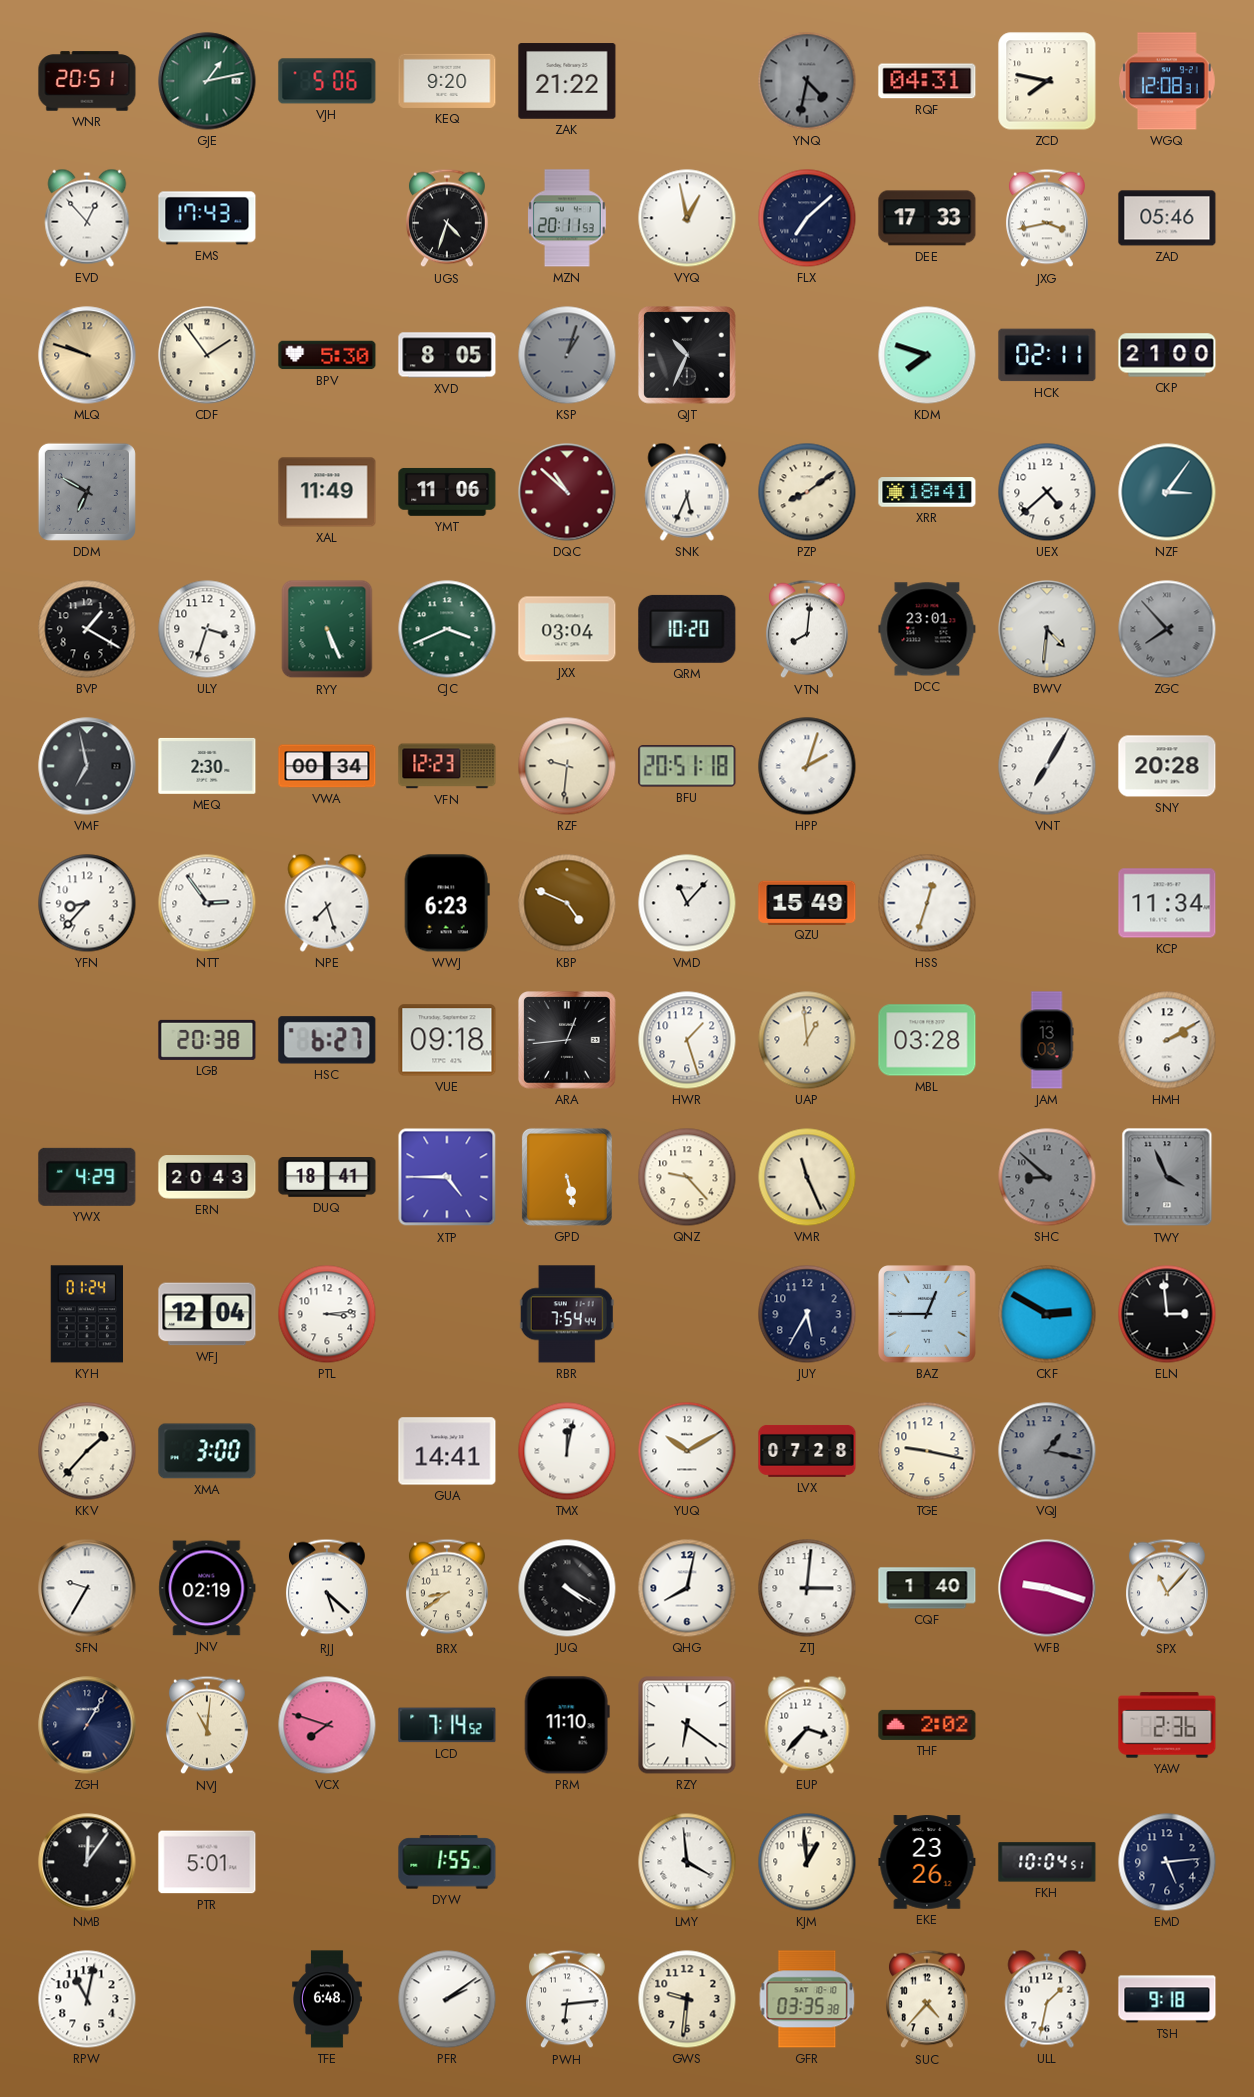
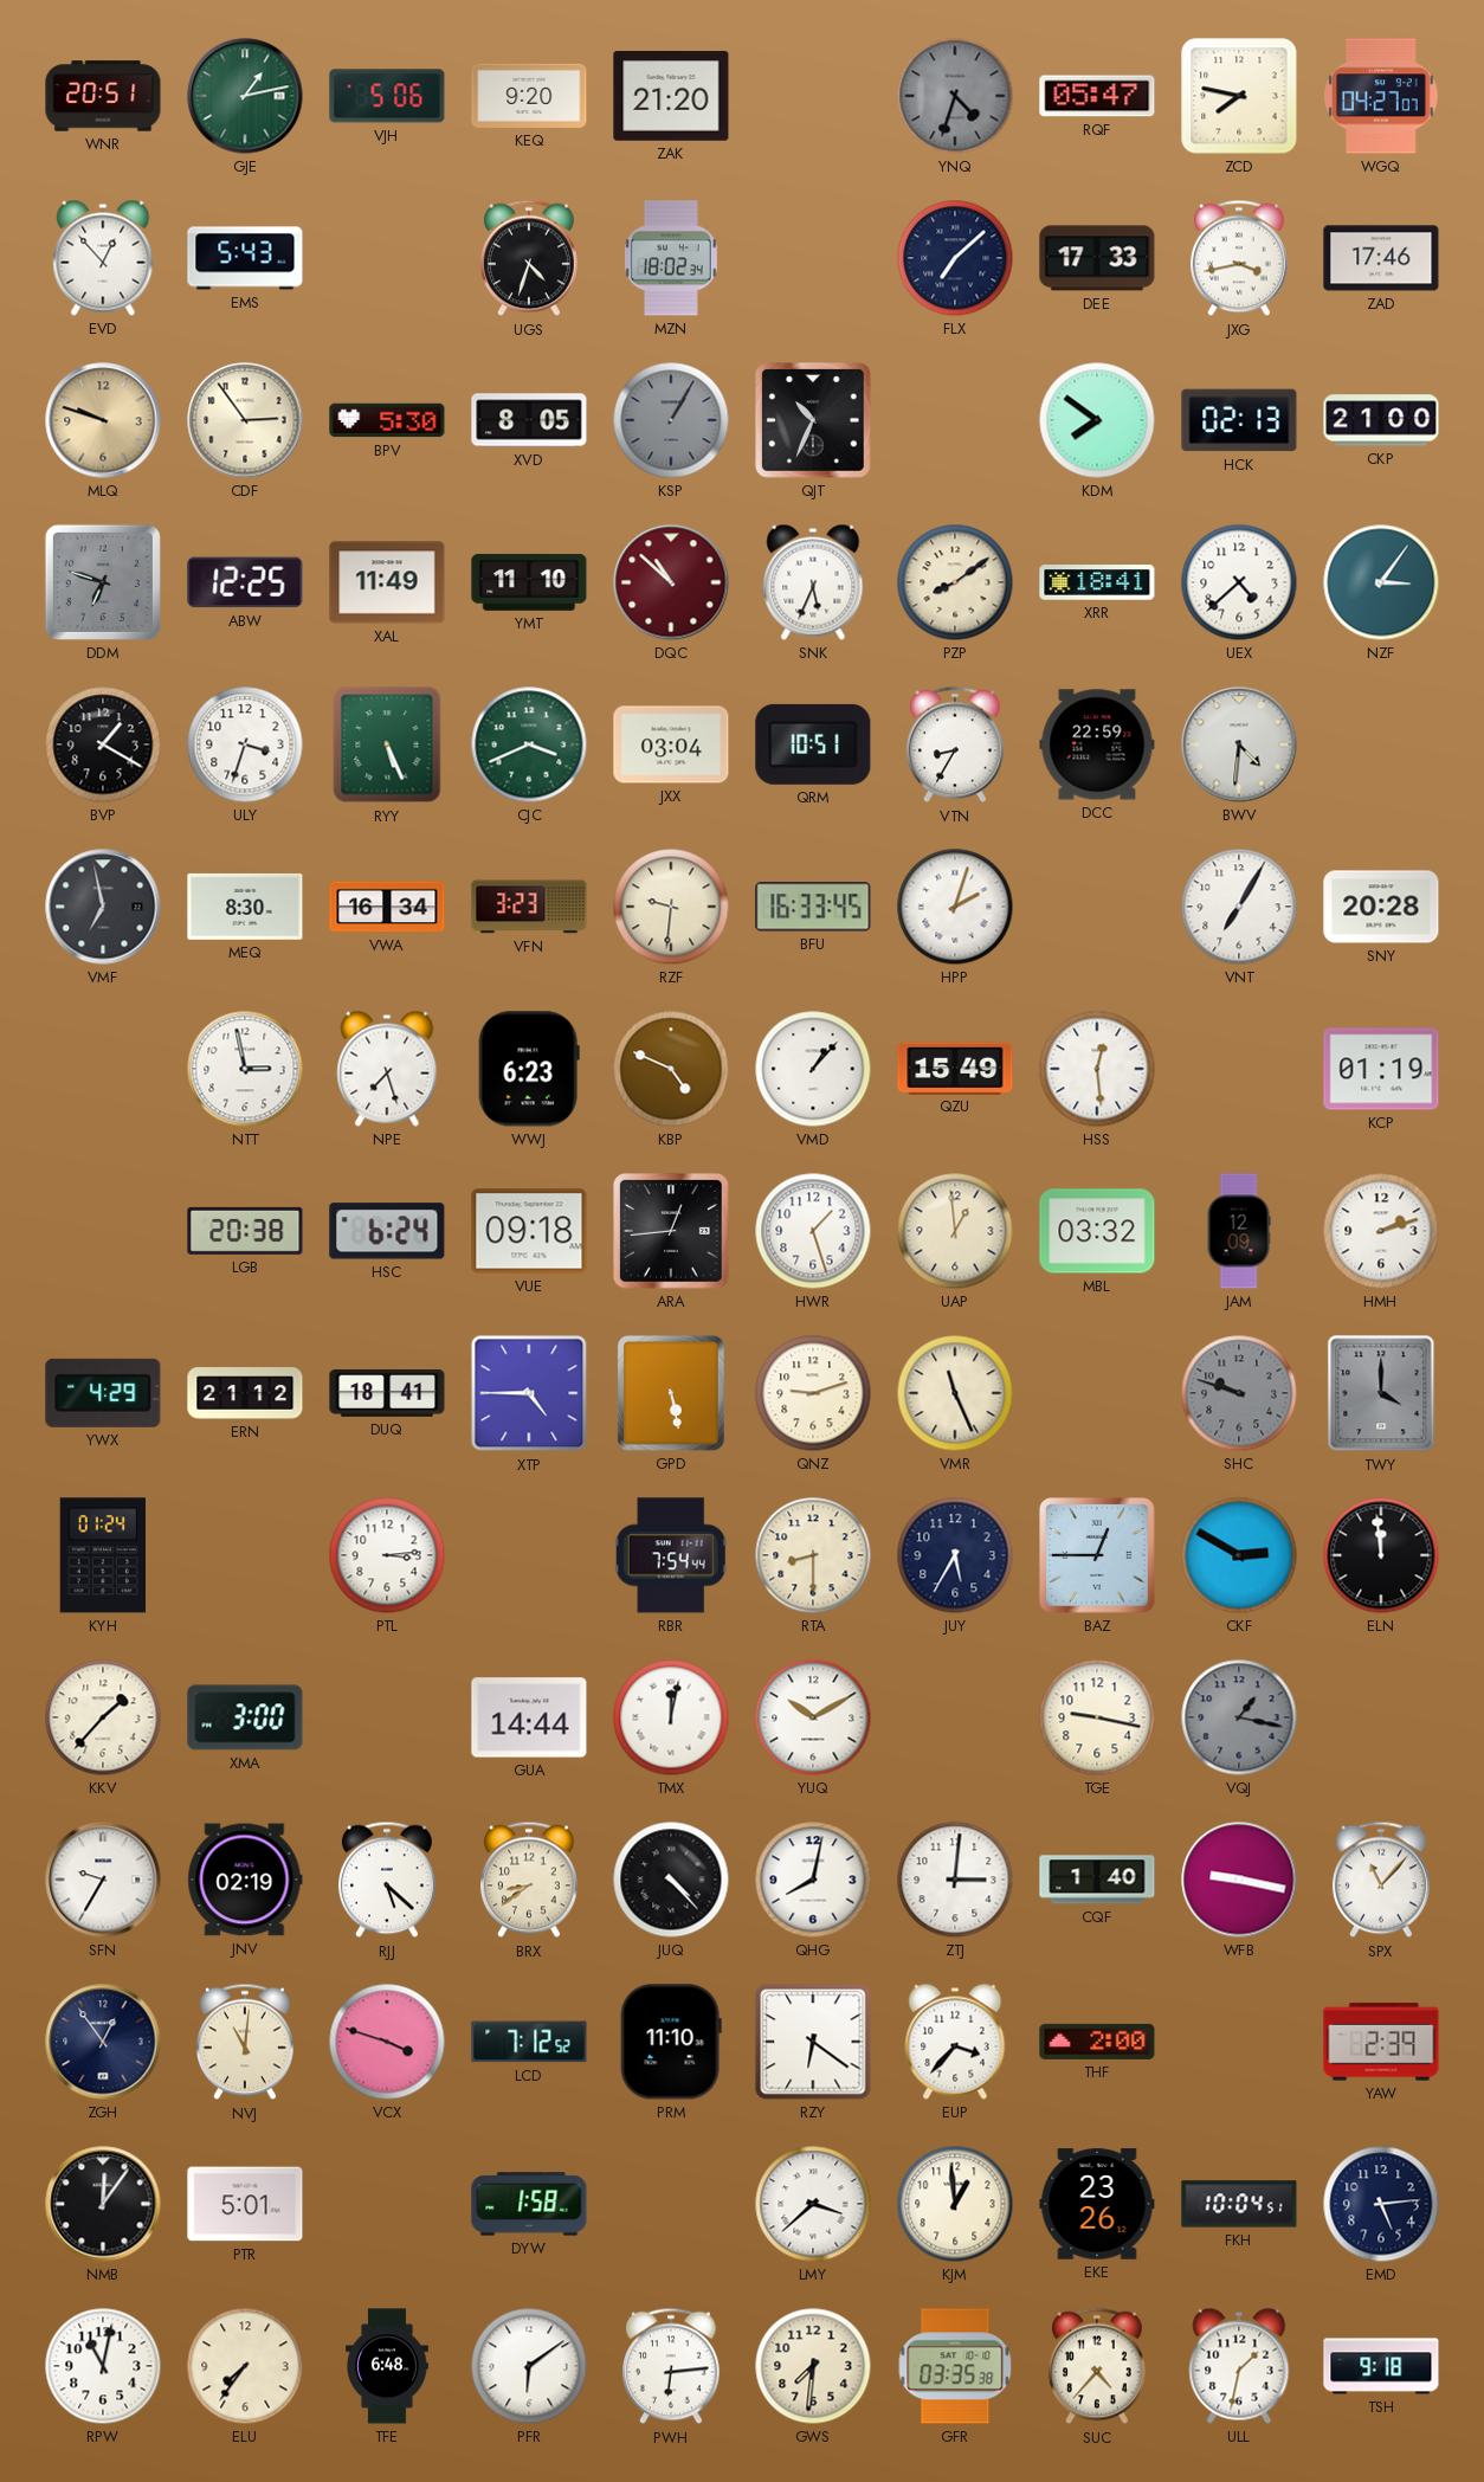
ZAK: 21:22 -> 21:20 (671, 96)
YNQ: 4:32 -> 4:33 (955, 96)
RQF: 04:31 -> 05:47 (1097, 96)
WGQ: 12:08 -> 04:27 (1382, 96)
EMS: 17:43 -> 5:43 (245, 258)
MZN: 20:11 -> 18:02 (671, 258)
VYQ: 12:58 -> none (687, 218)
ZAD: 05:46 -> 17:46 (1381, 258)
CDF: 1:54 -> 2:54 (245, 420)
KSP: 1:03 -> 1:05 (671, 420)
KDM: 7:48 -> 7:51 (1097, 420)
HCK: 02:11 -> 02:13 (1239, 420)
DDM: 6:50 -> 6:48 (103, 582)
ABW: none -> 12:25 (245, 582)
YMT: 11:06 -> 11:10 (529, 582)
QRM: 10:20 -> 10:51 (813, 744)
VTN: 8:01 -> 8:35 (956, 744)
DCC: 23:01 -> 22:59 (1097, 744)
ZGC: 7:53 -> none (1167, 629)
MEQ: 2:30 -> 8:30 (245, 907)
VWA: 00:34 -> 16:34 (387, 907)
VFN: 12:23 -> 3:23 (529, 907)
BFU: 20:51 -> 16:33 (813, 907)
YFN: 8:37 -> none (87, 903)
NTT: 2:54 -> 2:58 (245, 1069)
VMD: 11:07 -> 1:07 (813, 1069)
HSS: 12:33 -> 12:29 (1097, 1069)
KCP: 11:34 -> 01:19 (1381, 1069)
HSC: 6:27 -> 6:24 (387, 1231)
MBL: 03:28 -> 03:32 (1097, 1231)
JAM: 13:03 -> 12:09 (1239, 1231)
HMH: 2:10 -> 2:12 (1381, 1231)
ERN: 20:43 -> 21:12 (245, 1393)
QNZ: 9:23 -> 9:12 (813, 1393)
SHC: 8:52 -> 9:48 (1239, 1393)
TWY: 3:56 -> 4:00 (1381, 1393)
WFJ: 12:04 -> none (207, 1314)
RTA: none -> 8:30 (813, 1555)
ELN: 2:59 -> 11:59 (1381, 1555)
GUA: 14:41 -> 14:44 (529, 1717)
LVX: 07:28 -> none (807, 1451)
JUQ: 4:20 -> 4:23 (671, 1880)
WFB: 9:18 -> 9:17 (1239, 1880)
ZGH: 1:05 -> 12:54 (103, 2042)
VCX: 7:48 -> 3:48 (387, 2042)
LCD: 7:14 -> 7:12 (529, 2042)
THF: 2:02 -> 2:00 (1097, 2042)
YAW: 2:36 -> 2:39 (1381, 2042)
DYW: 1:55 -> 1:58 (529, 2204)
LMY: 3:59 -> 3:38 (813, 2204)
ELU: none -> 7:36 (245, 2366)
PFR: 2:09 -> 6:09 (529, 2366)
GWS: 9:31 -> 7:31 (813, 2366)
